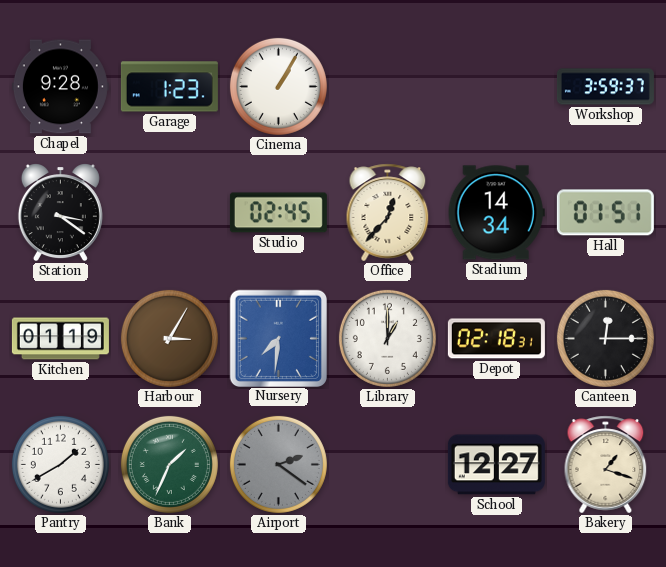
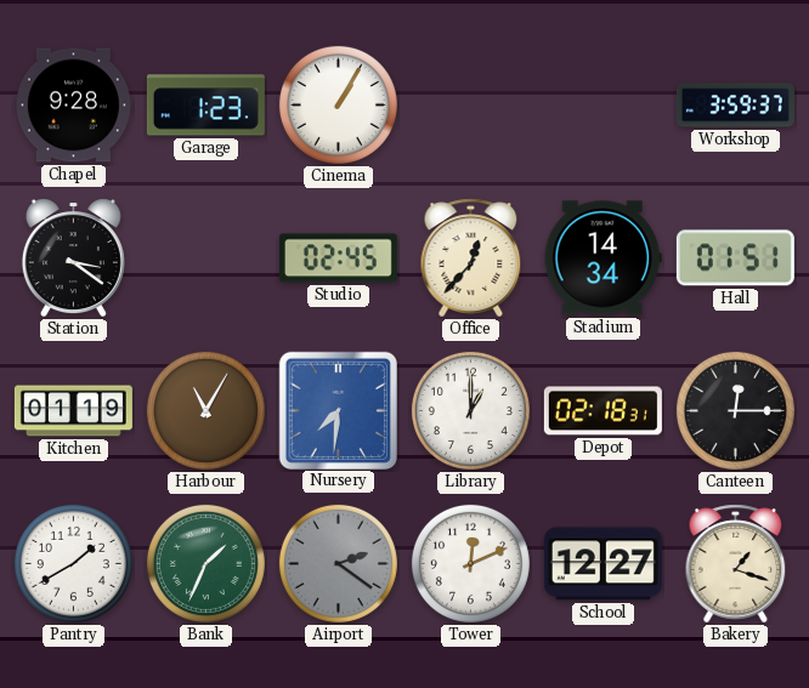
Harbour: 3:05 -> 11:05 (205, 410)
Tower: none -> 12:11 (470, 563)
